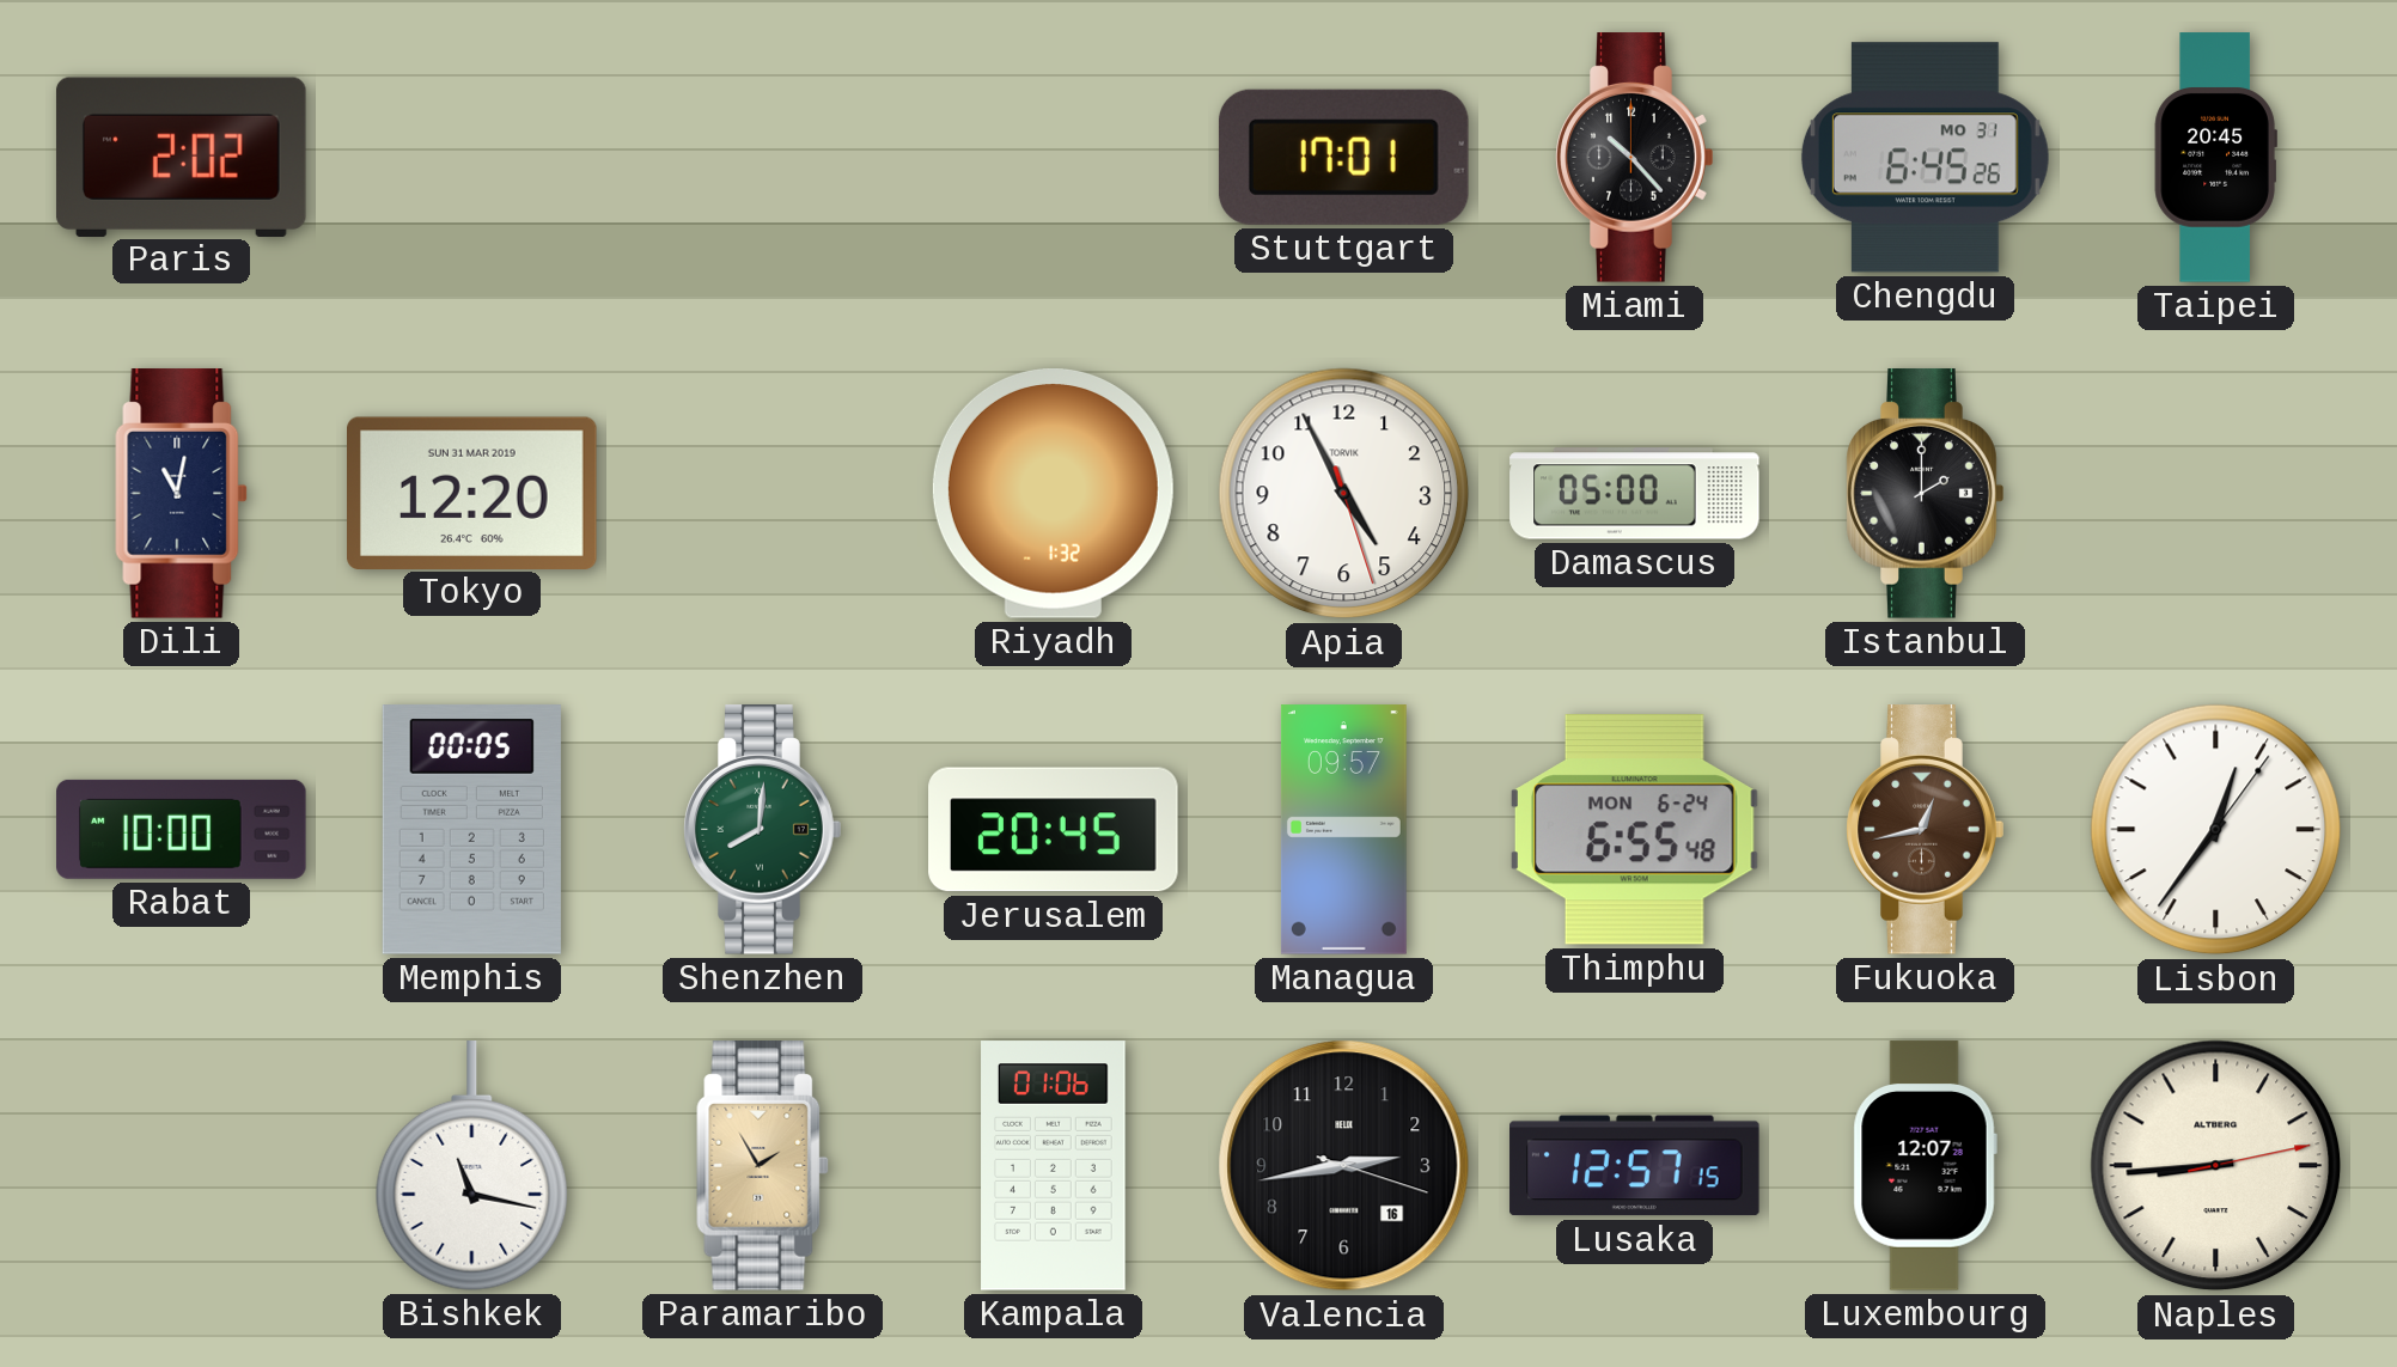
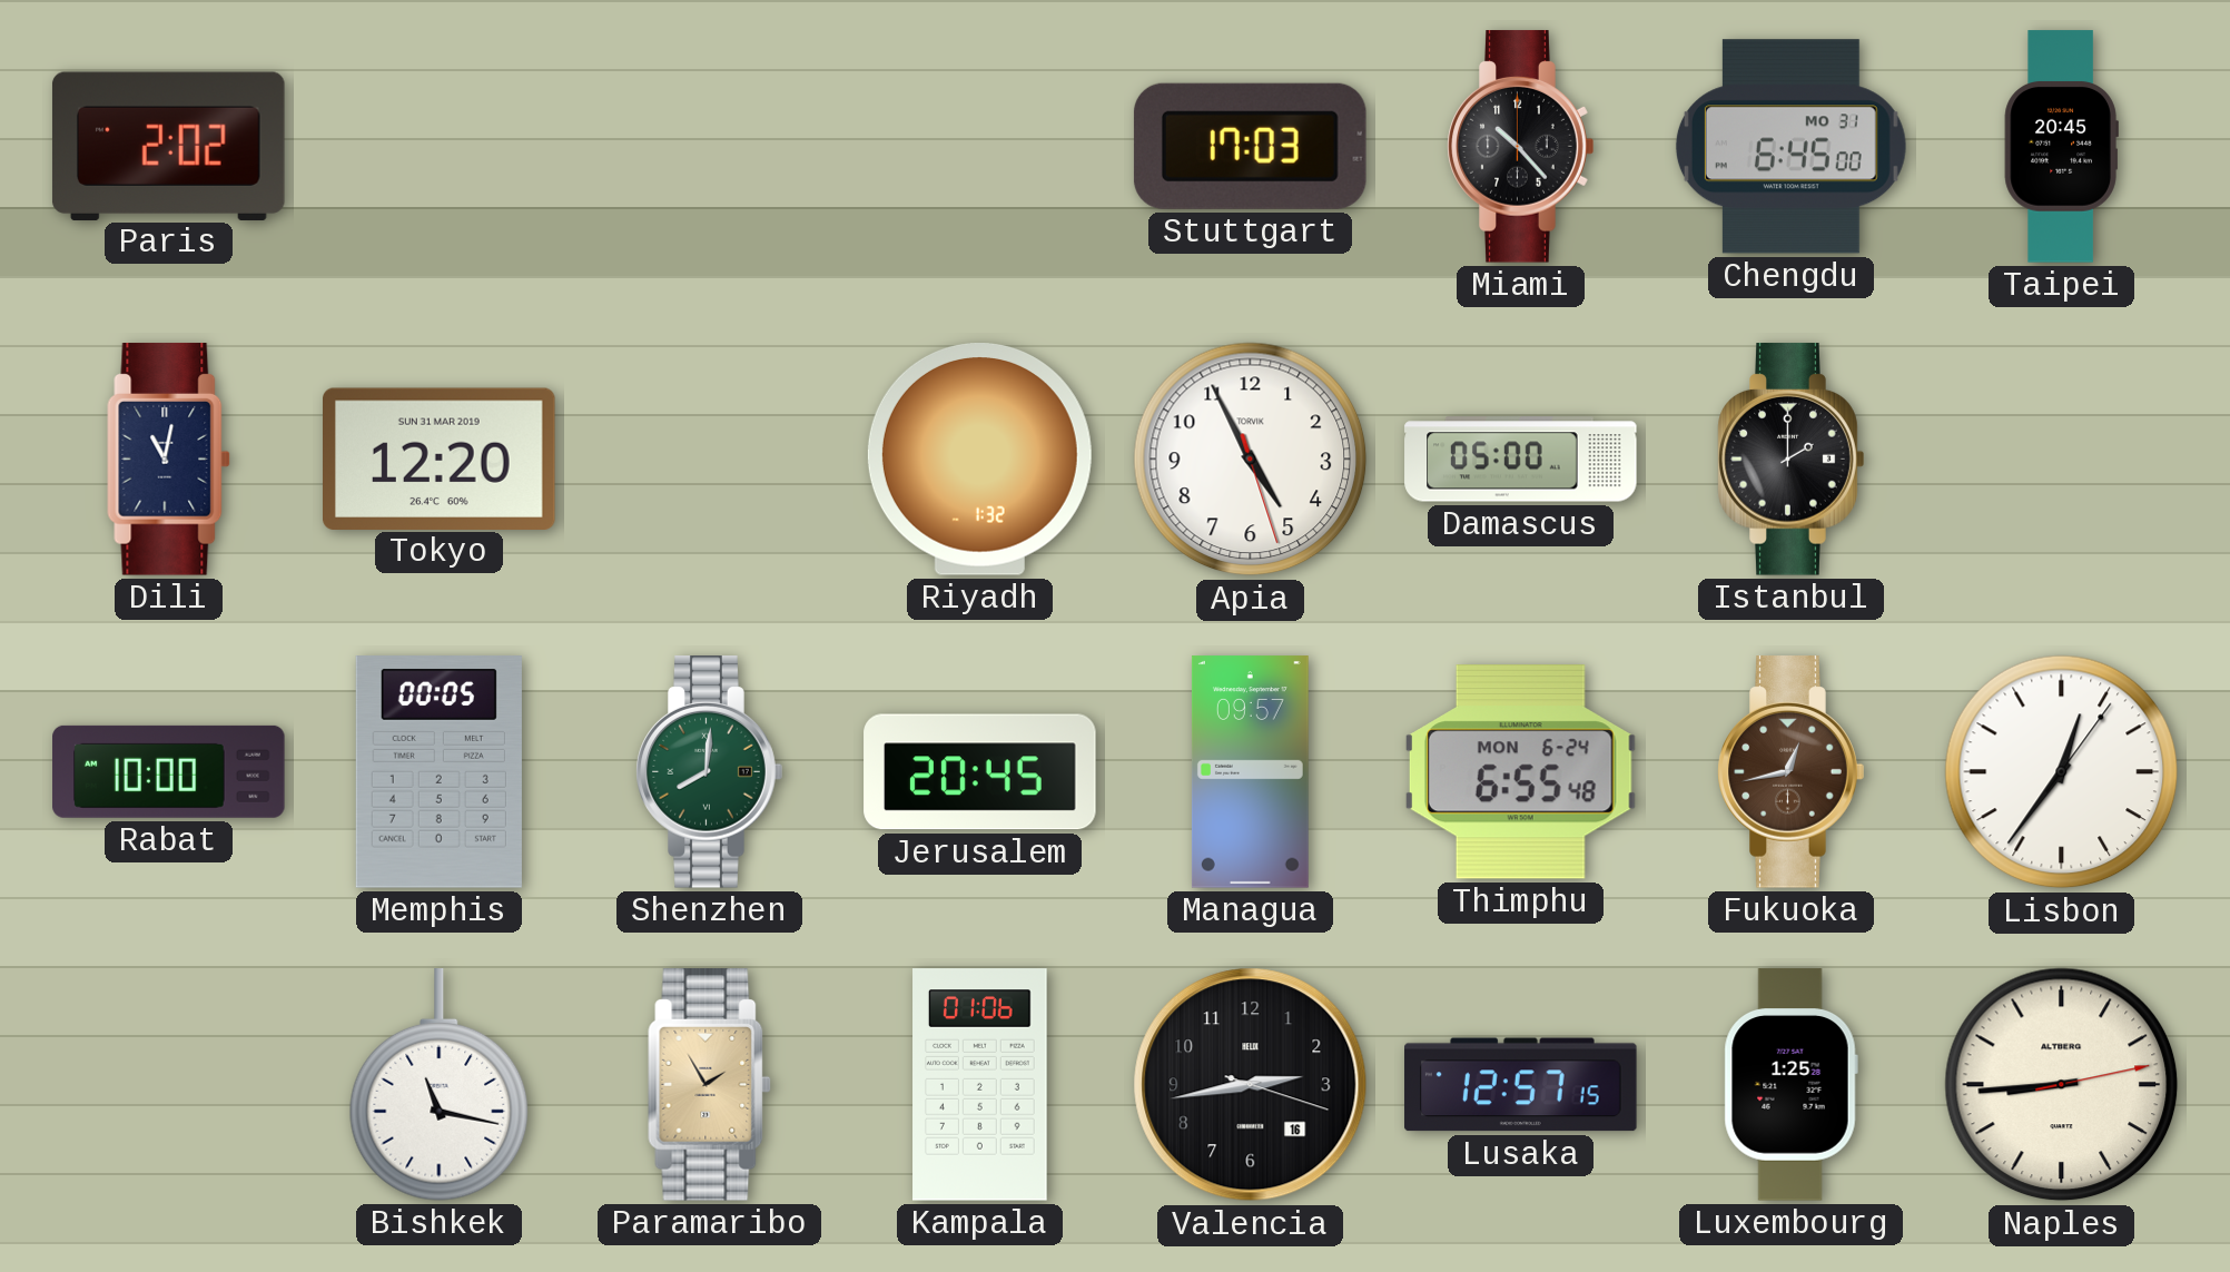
Stuttgart: 17:01 -> 17:03 (1250, 146)
Chengdu: 6:45:26 -> 6:45:00 (1790, 147)
Luxembourg: 12:07 -> 1:25 (1790, 1085)
